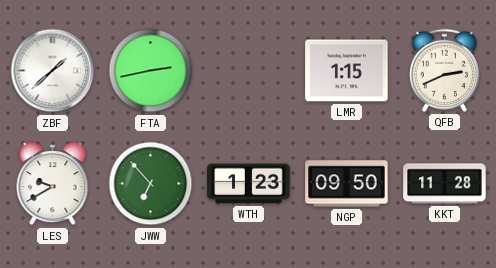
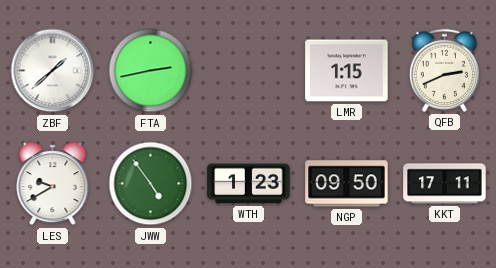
JWW: 6:53 -> 4:54 (151, 184)
KKT: 11:28 -> 17:11 (445, 184)
